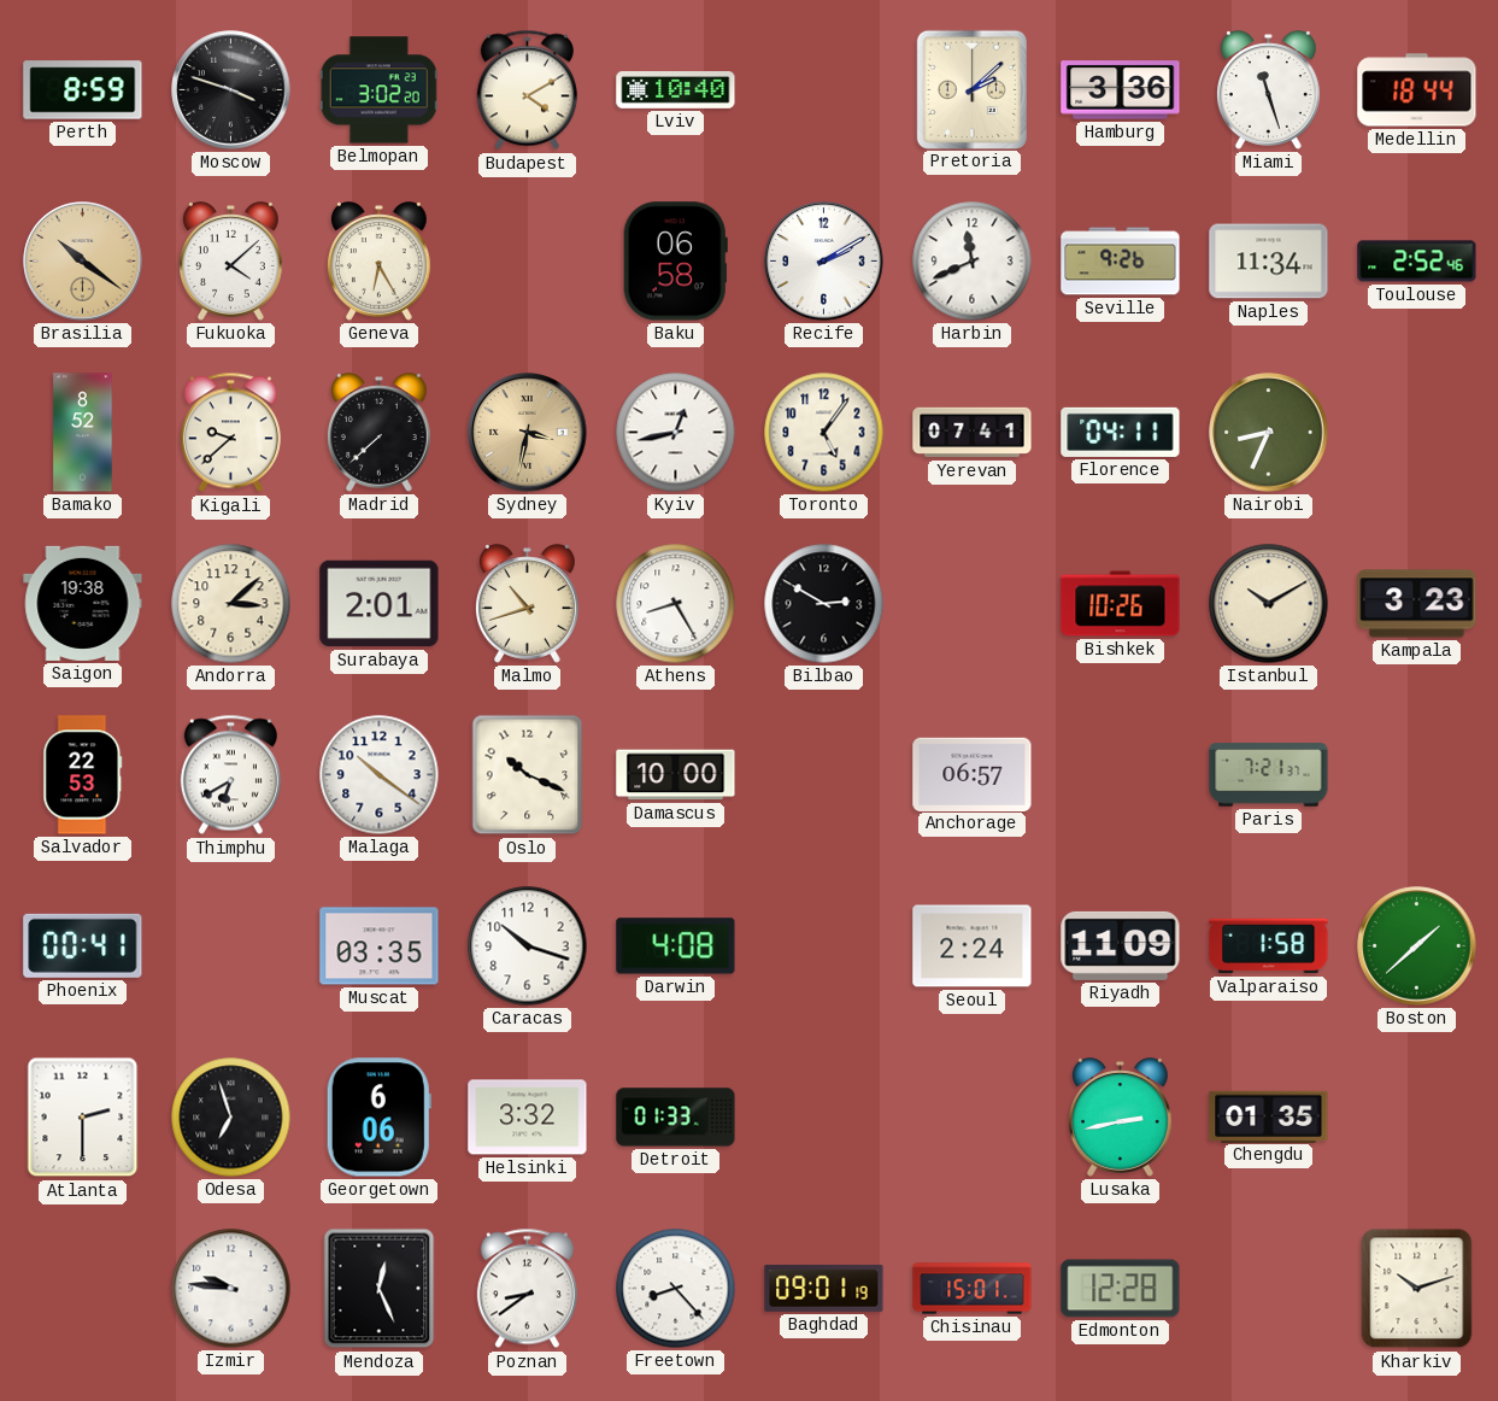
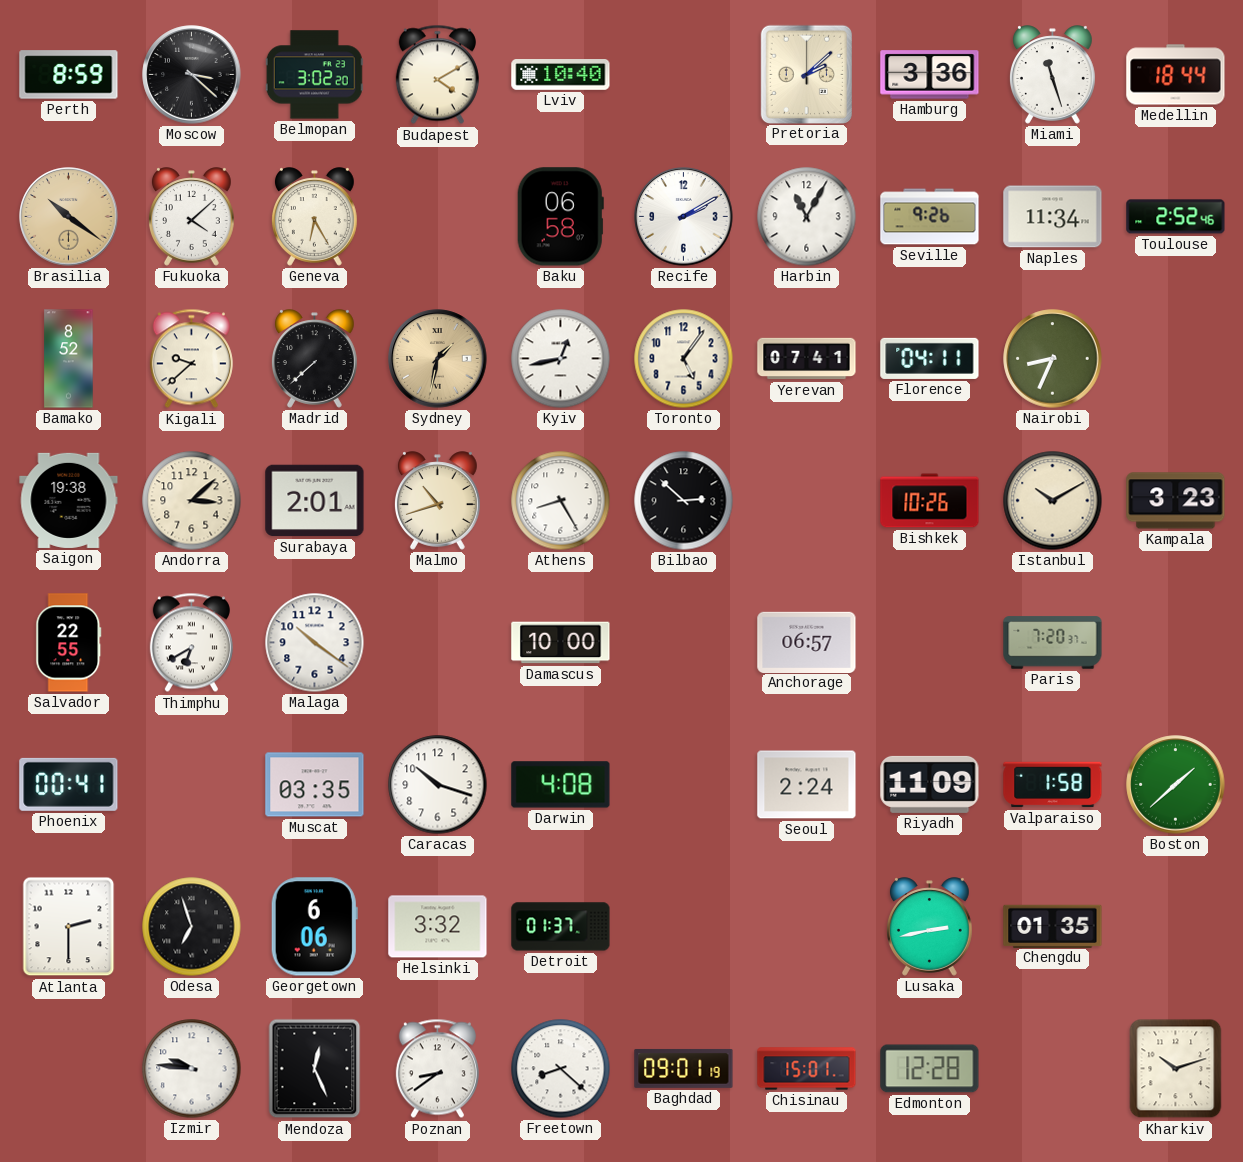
Moscow: 3:48 -> 3:22 (192, 75)
Harbin: 11:41 -> 11:05 (807, 217)
Sydney: 3:32 -> 1:32 (438, 359)
Bilbao: 2:50 -> 2:52 (684, 501)
Salvador: 22:53 -> 22:55 (69, 643)
Oslo: 10:19 -> none (528, 775)
Paris: 7:21 -> 7:20 (1053, 643)
Detroit: 01:33 -> 01:37 (561, 927)
Freetown: 8:23 -> 8:22 (561, 1069)
